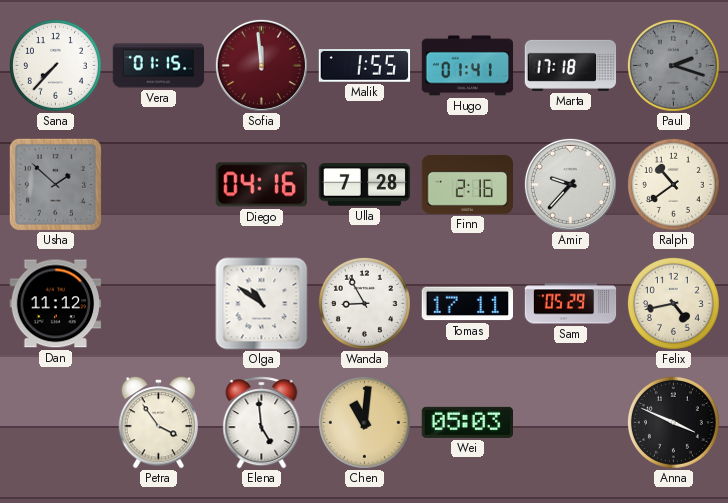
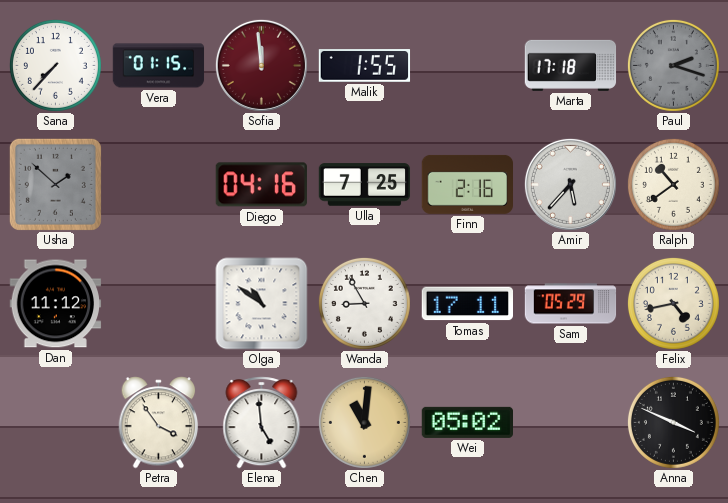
Hugo: 01:41 -> none (468, 66)
Ulla: 7:28 -> 7:25 (365, 185)
Amir: 9:37 -> 5:37 (570, 184)
Wei: 05:03 -> 05:02 (467, 422)
